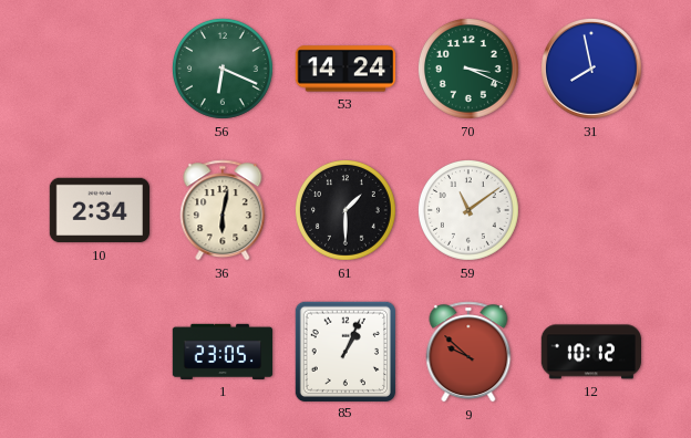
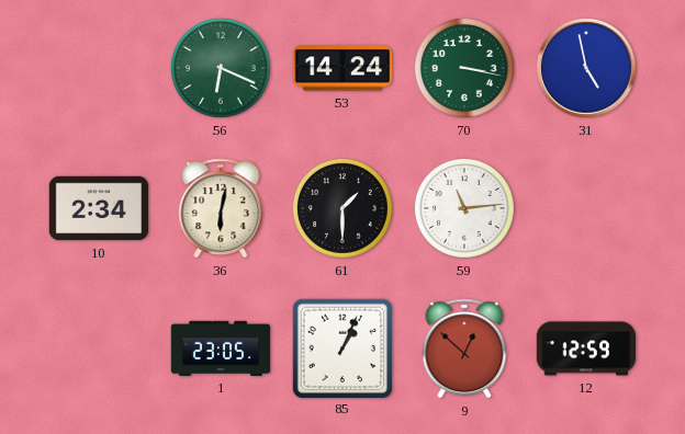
70: 3:19 -> 3:17 (465, 69)
31: 7:58 -> 4:58 (586, 68)
59: 11:09 -> 11:14 (465, 209)
9: 9:52 -> 12:52 (464, 349)
12: 10:12 -> 12:59 (585, 349)
